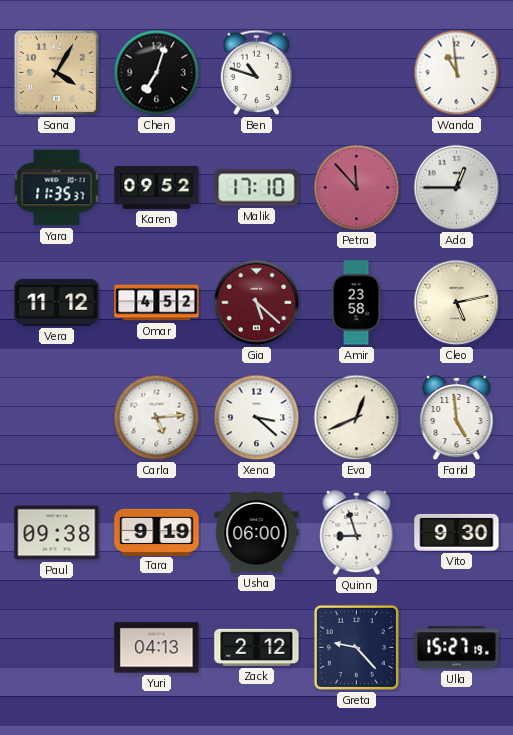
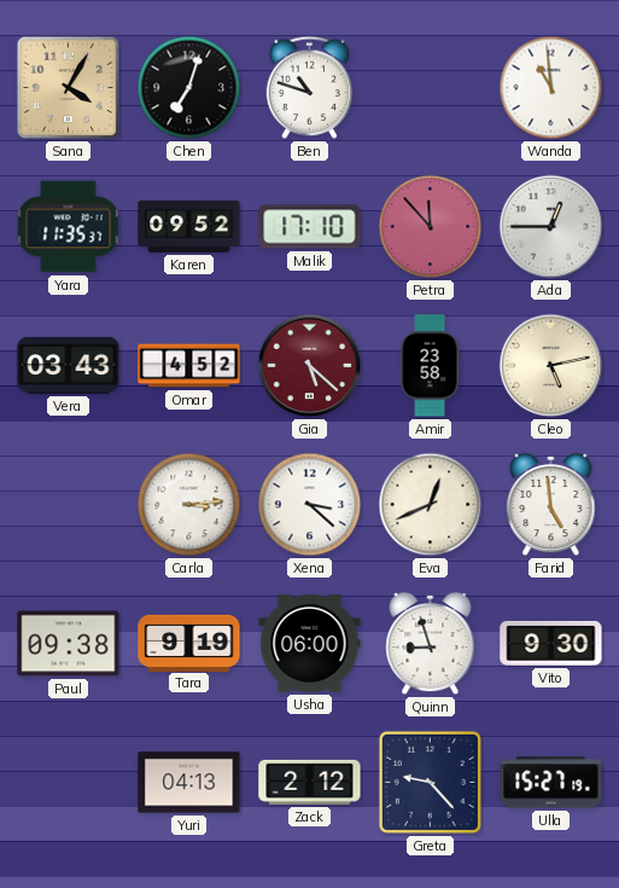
Vera: 11:12 -> 03:43 (69, 365)
Carla: 5:14 -> 3:14 (189, 505)
